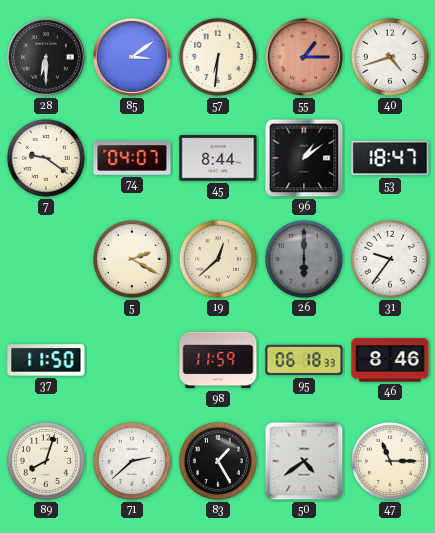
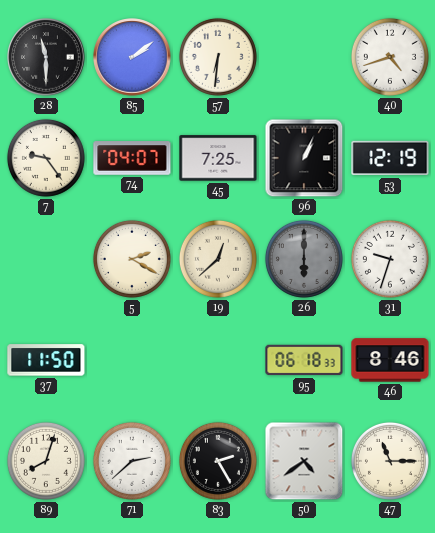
28: 6:30 -> 11:30 (46, 57)
85: 3:09 -> 2:09 (132, 57)
55: 1:15 -> none (304, 57)
7: 9:21 -> 9:24 (46, 158)
45: 8:44 -> 7:25 (218, 158)
96: 1:09 -> 1:04 (304, 158)
53: 18:47 -> 12:19 (390, 158)
31: 9:36 -> 9:33 (390, 259)
98: 11:59 -> none (218, 360)
83: 1:25 -> 2:25 (218, 461)
